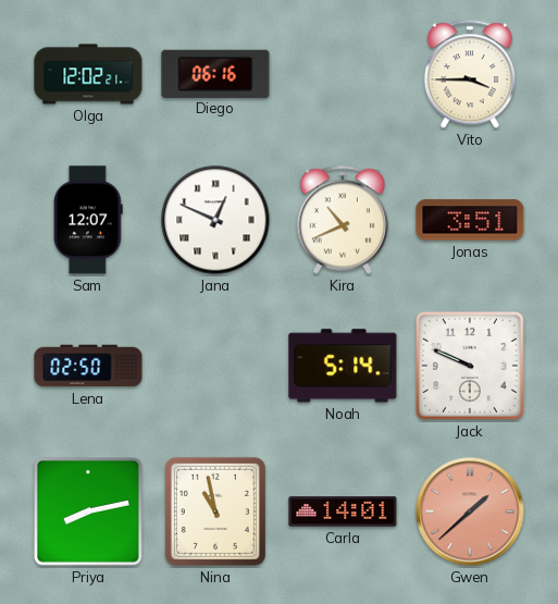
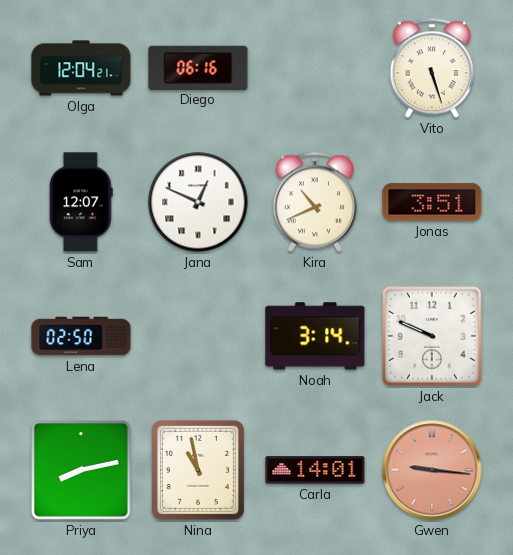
Olga: 12:02 -> 12:04 (81, 68)
Vito: 3:45 -> 5:27 (432, 68)
Noah: 5:14 -> 3:14 (315, 336)
Gwen: 1:38 -> 9:16 (432, 470)
